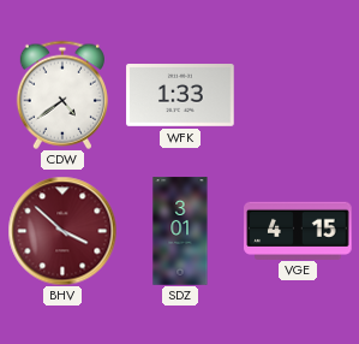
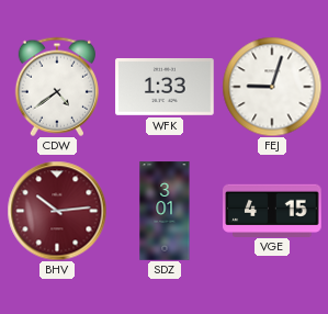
FEJ: none -> 9:03 (272, 87)
BHV: 3:52 -> 10:14 (57, 211)
